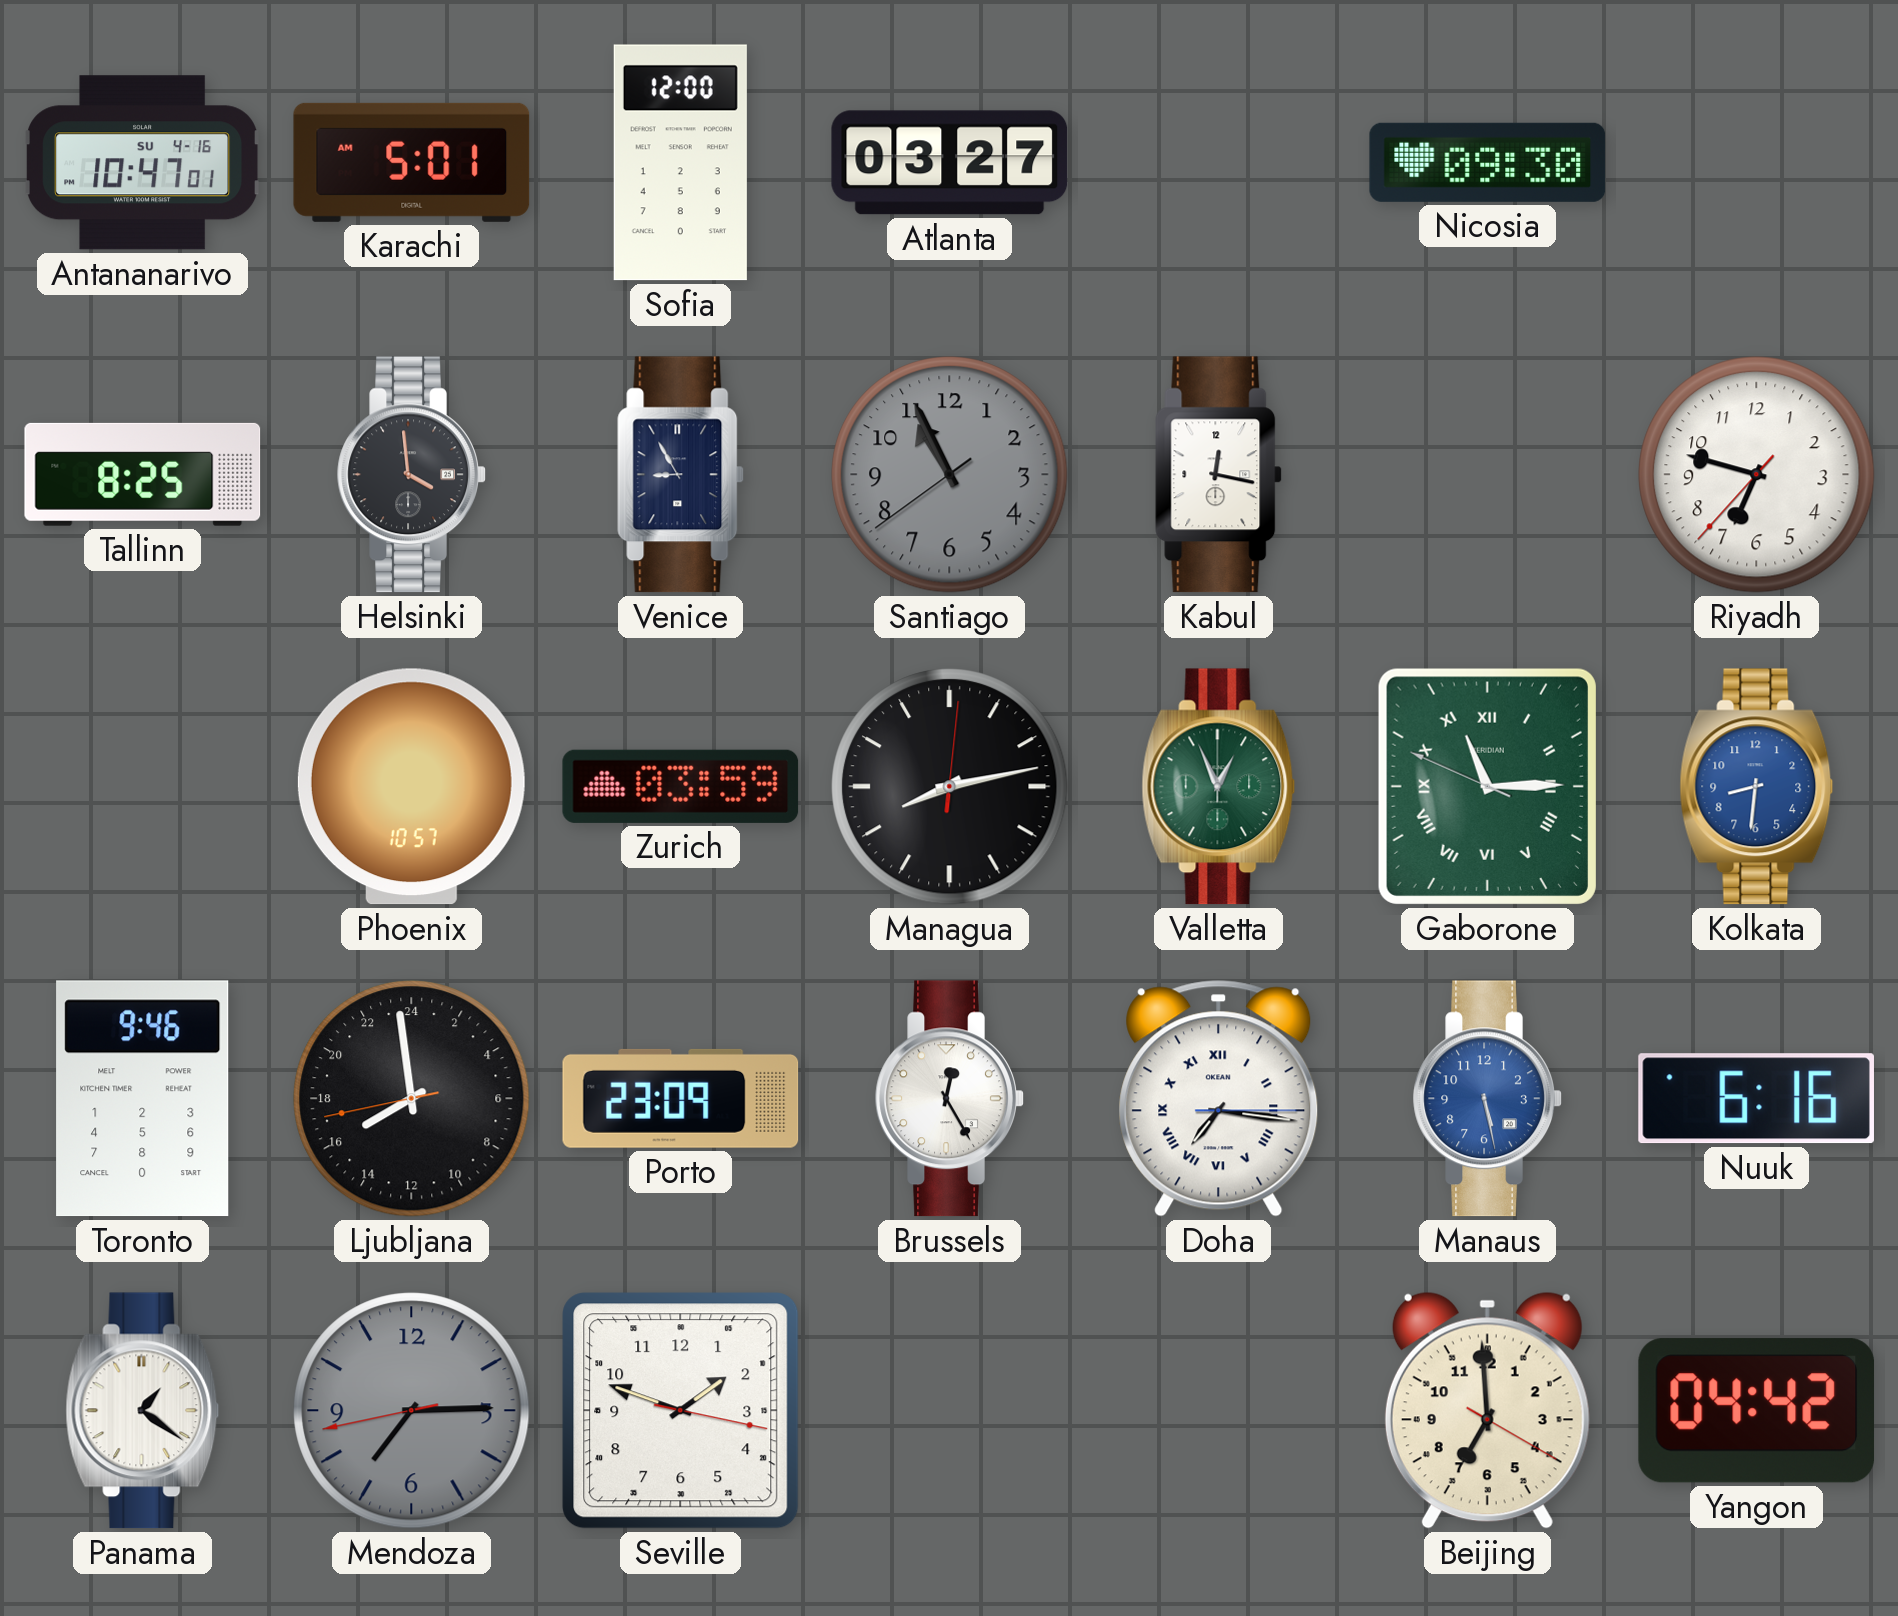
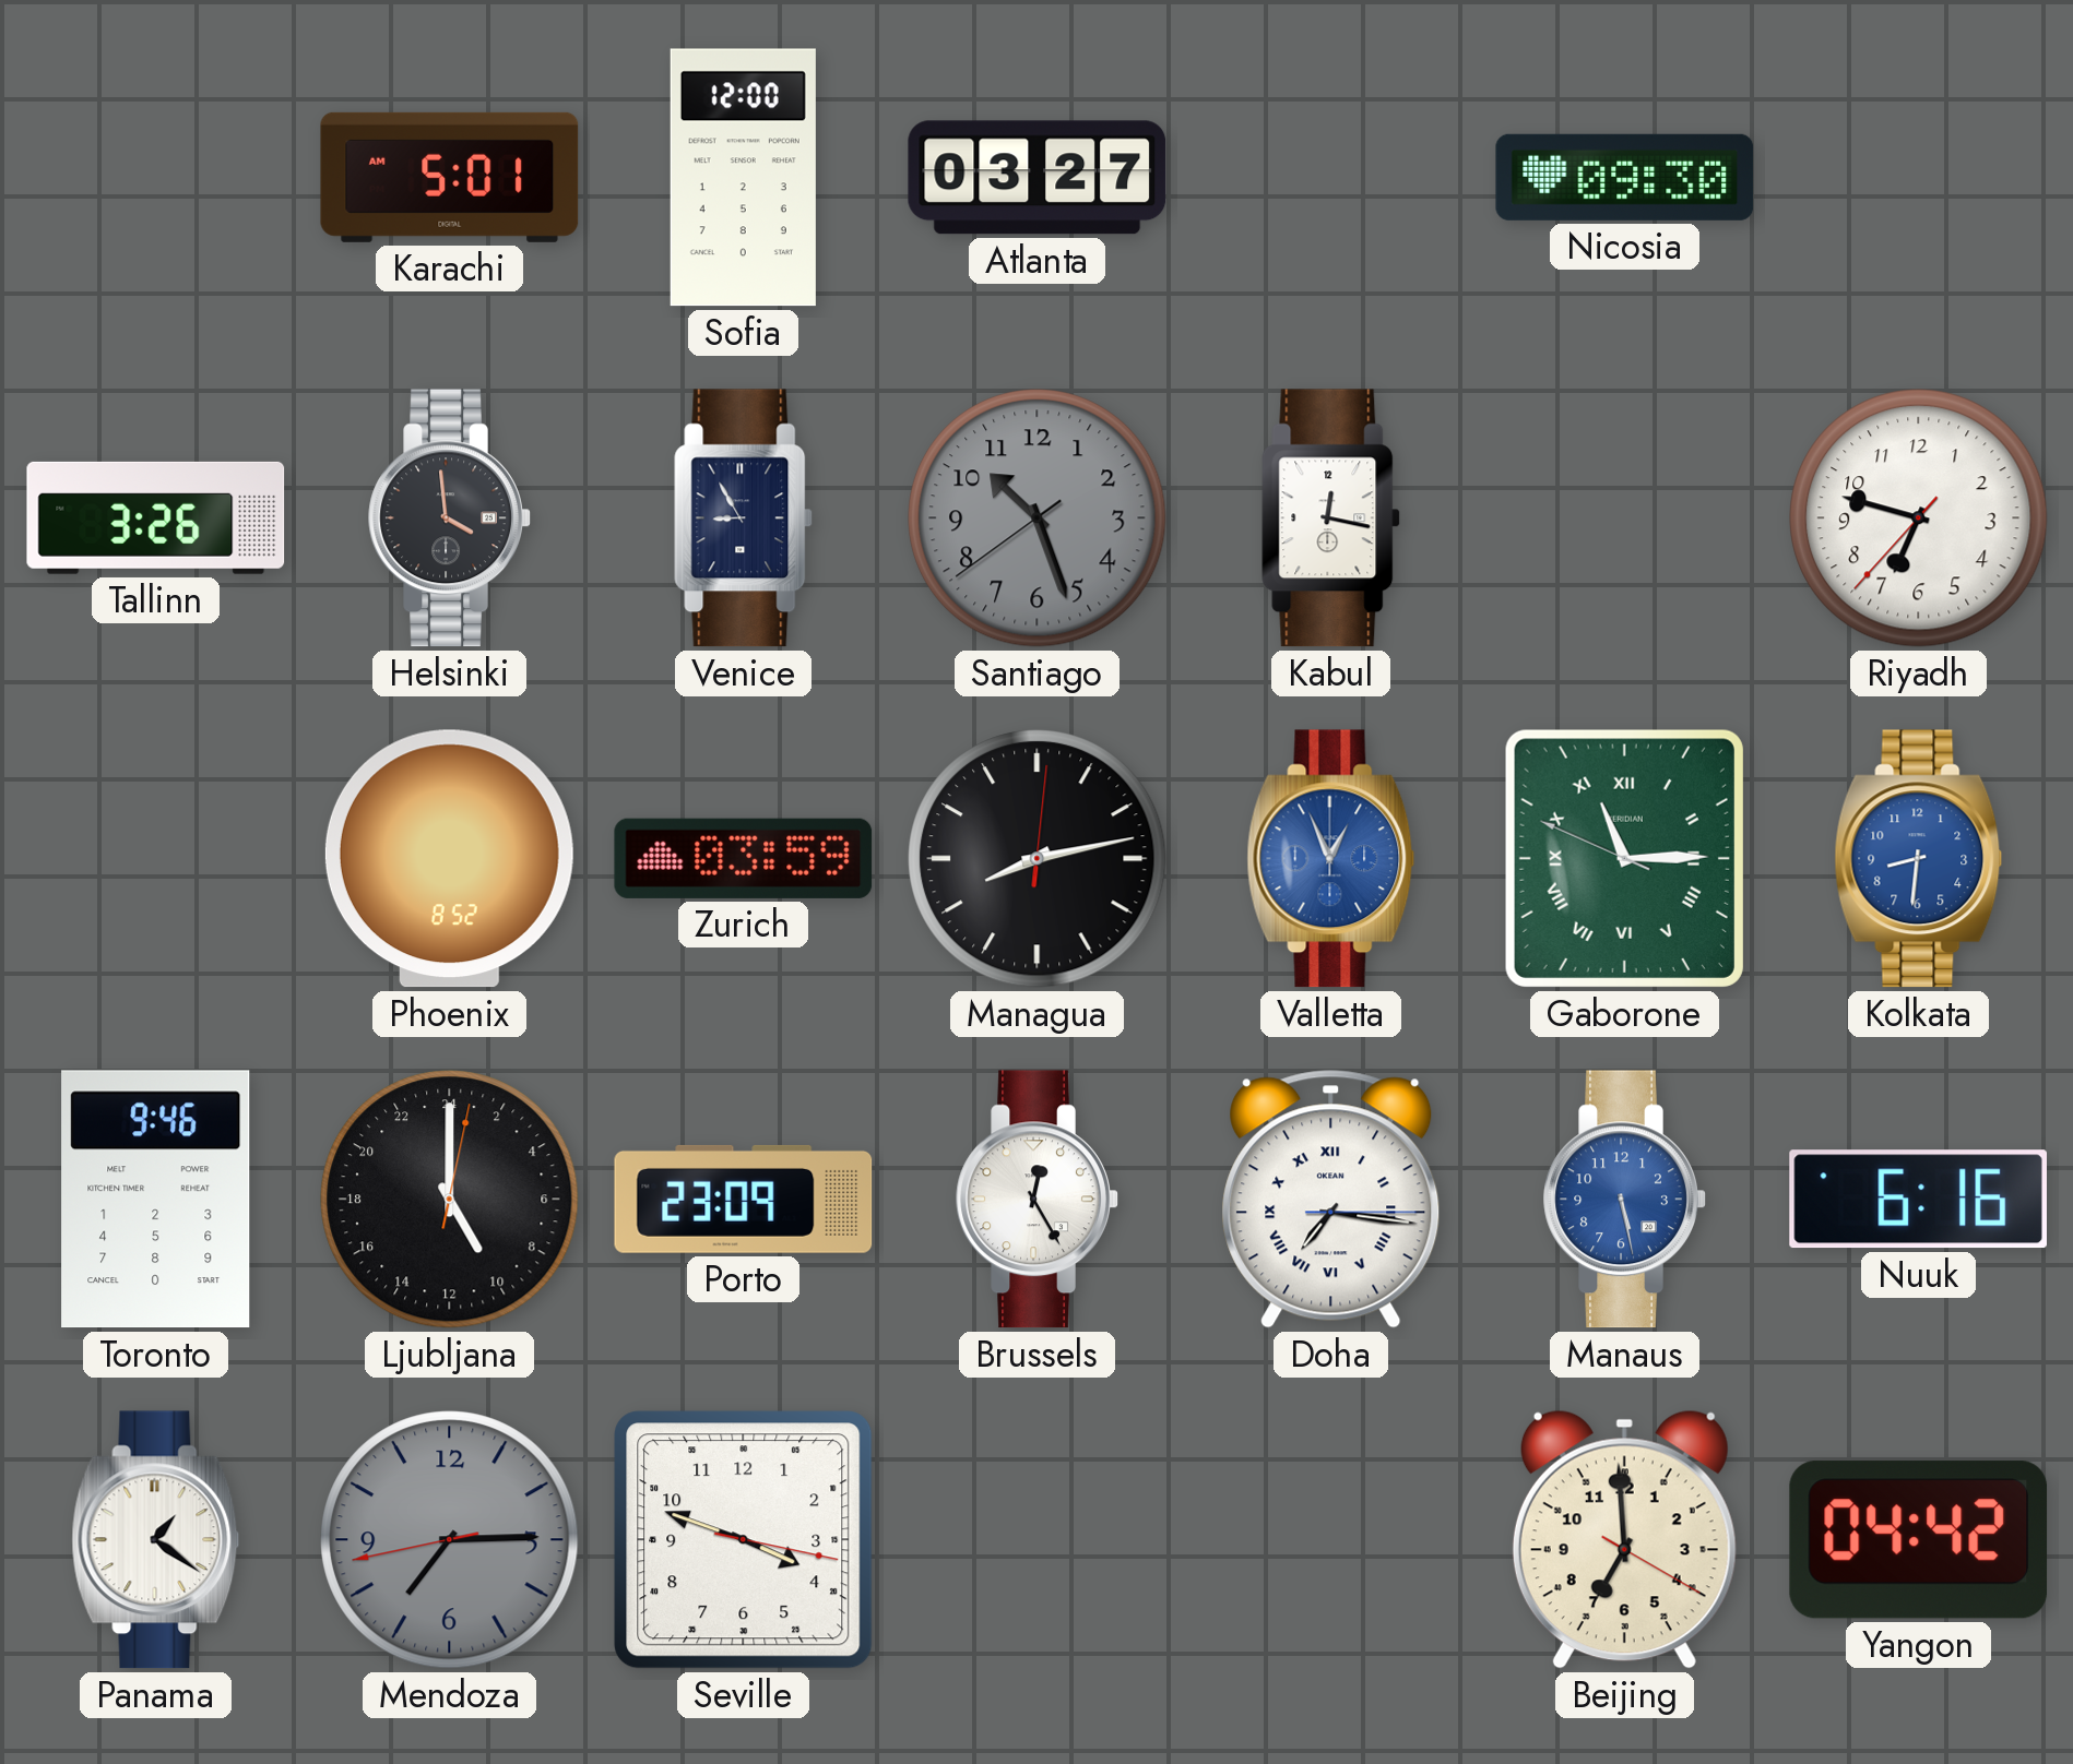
Antananarivo: 10:47 -> none (144, 163)
Tallinn: 8:25 -> 3:26 (156, 517)
Santiago: 10:55 -> 10:26 (1038, 519)
Phoenix: 10:57 -> 8:52 (449, 859)
Valletta dial: green -> blue (1331, 859)
Ljubljana: 15:58 -> 10:00 (450, 1200)
Seville: 1:48 -> 3:48 (744, 1540)
